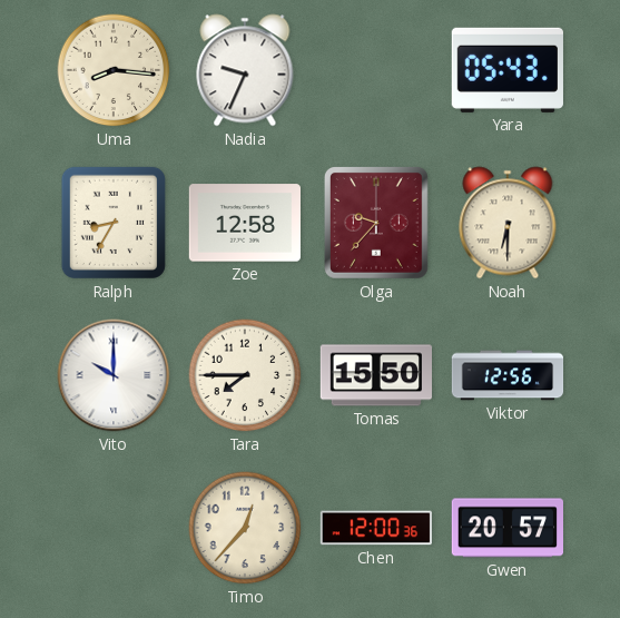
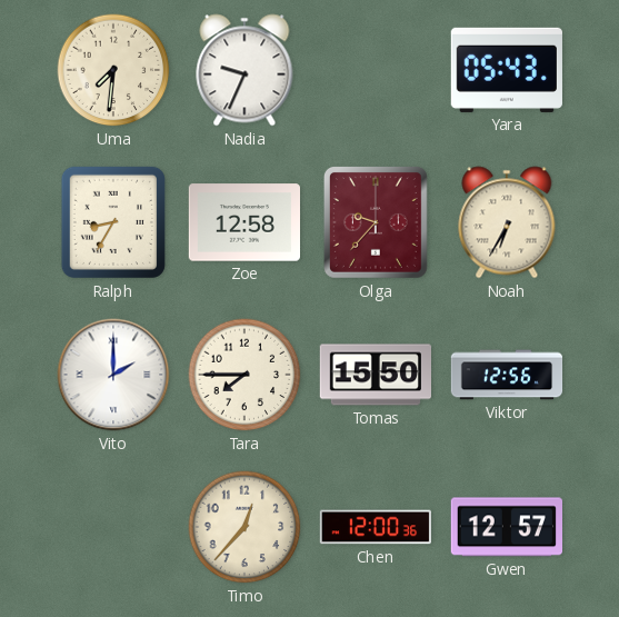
Uma: 8:16 -> 7:31 (113, 70)
Noah: 6:30 -> 6:35 (507, 222)
Vito: 10:00 -> 2:00 (113, 375)
Gwen: 20:57 -> 12:57 (506, 527)
